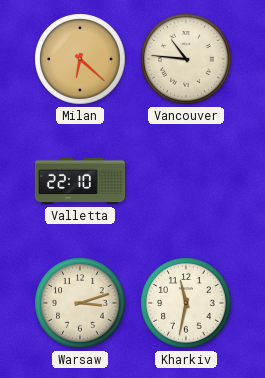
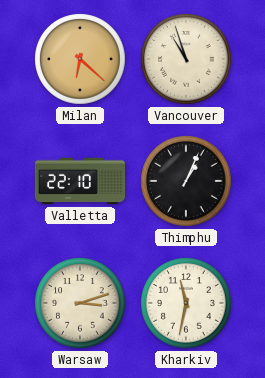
Vancouver: 10:46 -> 10:57 (186, 59)
Thimphu: none -> 1:04 (186, 181)
